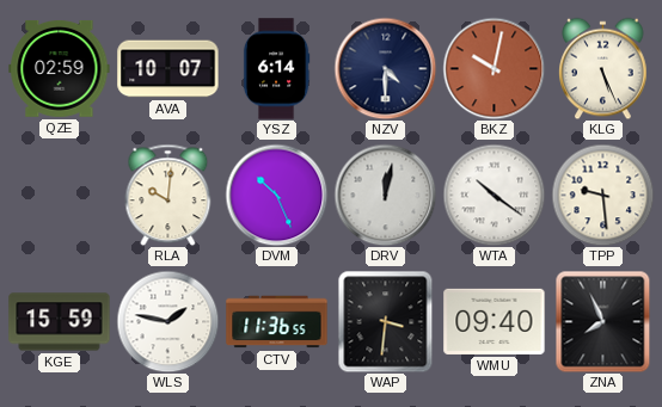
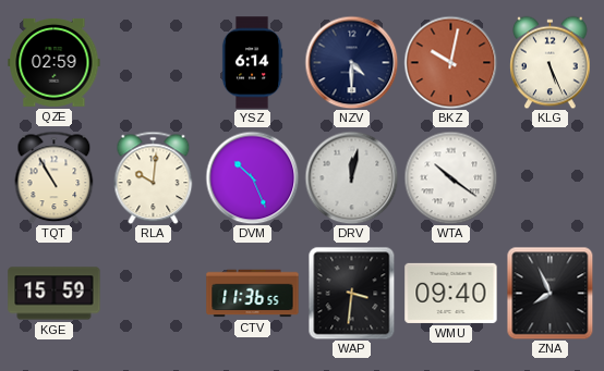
AVA: 10:07 -> none (168, 69)
TQT: none -> 10:55 (55, 177)
TPP: 9:29 -> none (602, 195)
WLS: 1:47 -> none (167, 321)
